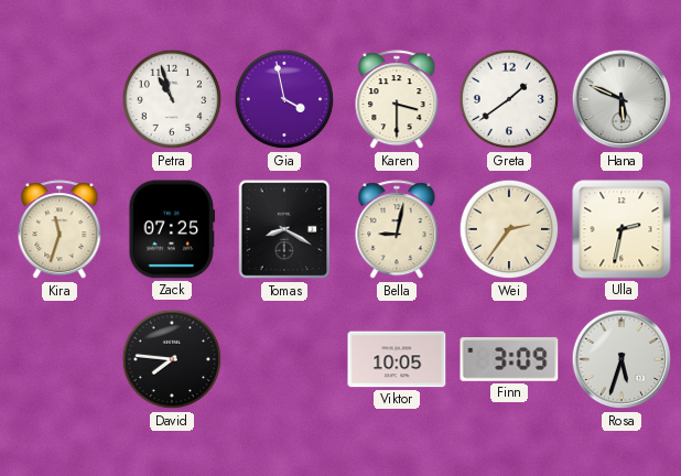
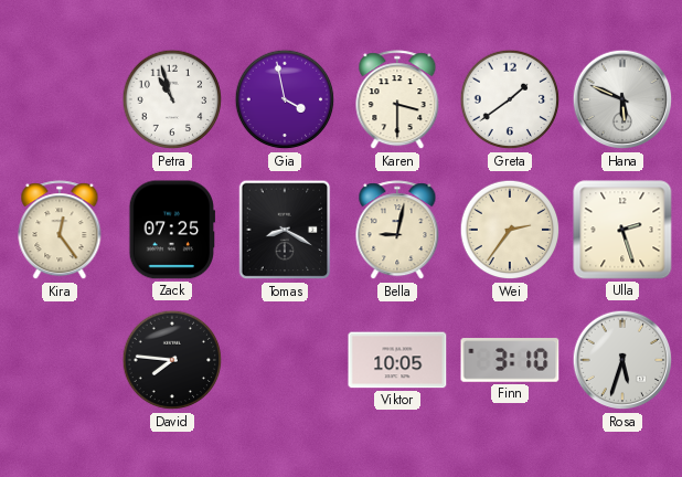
Kira: 11:33 -> 12:24 (60, 231)
Ulla: 2:32 -> 2:27 (622, 230)
Finn: 3:09 -> 3:10 (510, 360)
